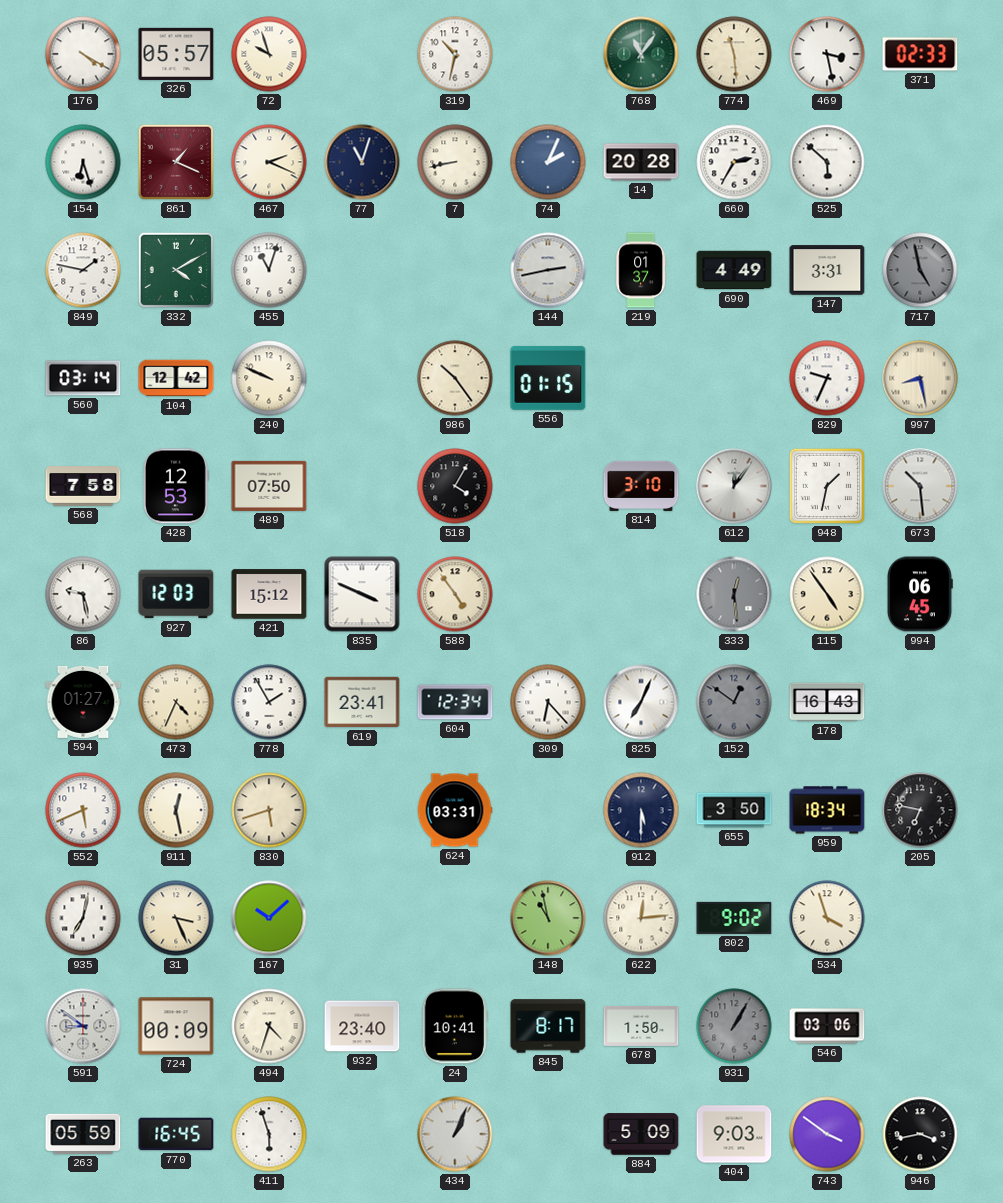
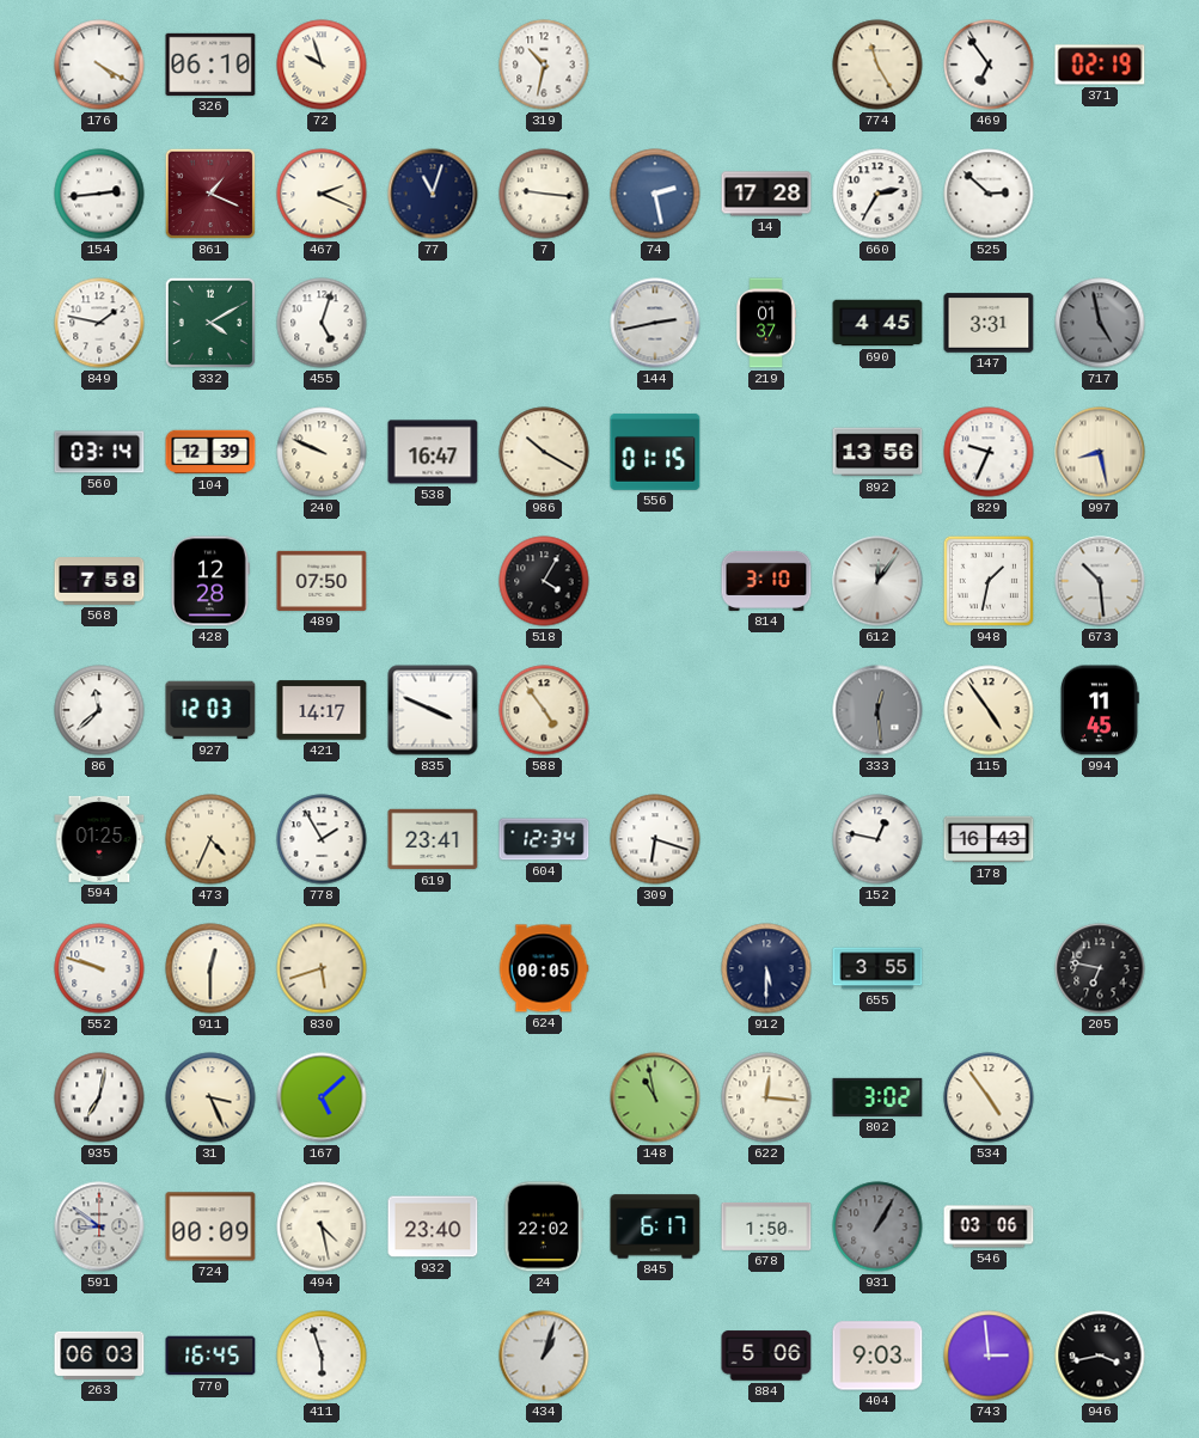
326: 05:57 -> 06:10 (210, 65)
768: 11:06 -> none (641, 54)
774: 11:29 -> 11:25 (877, 65)
469: 3:28 -> 6:54 (989, 65)
371: 02:33 -> 02:19 (1100, 65)
154: 6:27 -> 2:44 (99, 194)
7: 8:43 -> 9:16 (544, 194)
74: 2:04 -> 2:28 (655, 194)
14: 20:28 -> 17:28 (766, 194)
525: 5:52 -> 2:52 (989, 194)
455: 11:03 -> 5:03 (322, 323)
690: 4:49 -> 4:45 (877, 323)
104: 12:42 -> 12:39 (210, 452)
538: none -> 16:47 (433, 452)
986: 10:24 -> 10:20 (544, 452)
892: none -> 13:56 (877, 452)
428: 12:53 -> 12:28 (210, 581)
86: 9:28 -> 11:38 (99, 710)
421: 15:12 -> 14:17 (322, 710)
994: 06:45 -> 11:45 (1100, 710)
594: 01:27 -> 01:25 (99, 839)
309: 6:23 -> 6:18 (655, 839)
825: 7:04 -> none (641, 702)
152: 12:51 -> 12:47 (877, 839)
152 dial: grey -> white (877, 839)
552: 5:41 -> 9:48 (99, 968)
911: 12:28 -> 12:30 (210, 968)
624: 03:31 -> 00:05 (544, 968)
655: 3:50 -> 3:55 (877, 968)
959: 18:34 -> none (827, 810)
167: 10:08 -> 5:08 (322, 1097)
622: 12:14 -> 12:16 (766, 1097)
802: 9:02 -> 3:02 (877, 1097)
534: 3:57 -> 4:54 (989, 1097)
494: 4:33 -> 4:28 (322, 1226)
24: 10:41 -> 22:02 (544, 1226)
845: 8:17 -> 6:17 (655, 1226)
263: 05:59 -> 06:03 (99, 1356)
434: 1:04 -> 1:03 (544, 1356)
884: 5:09 -> 5:06 (766, 1356)
743: 3:51 -> 2:59 (989, 1356)
